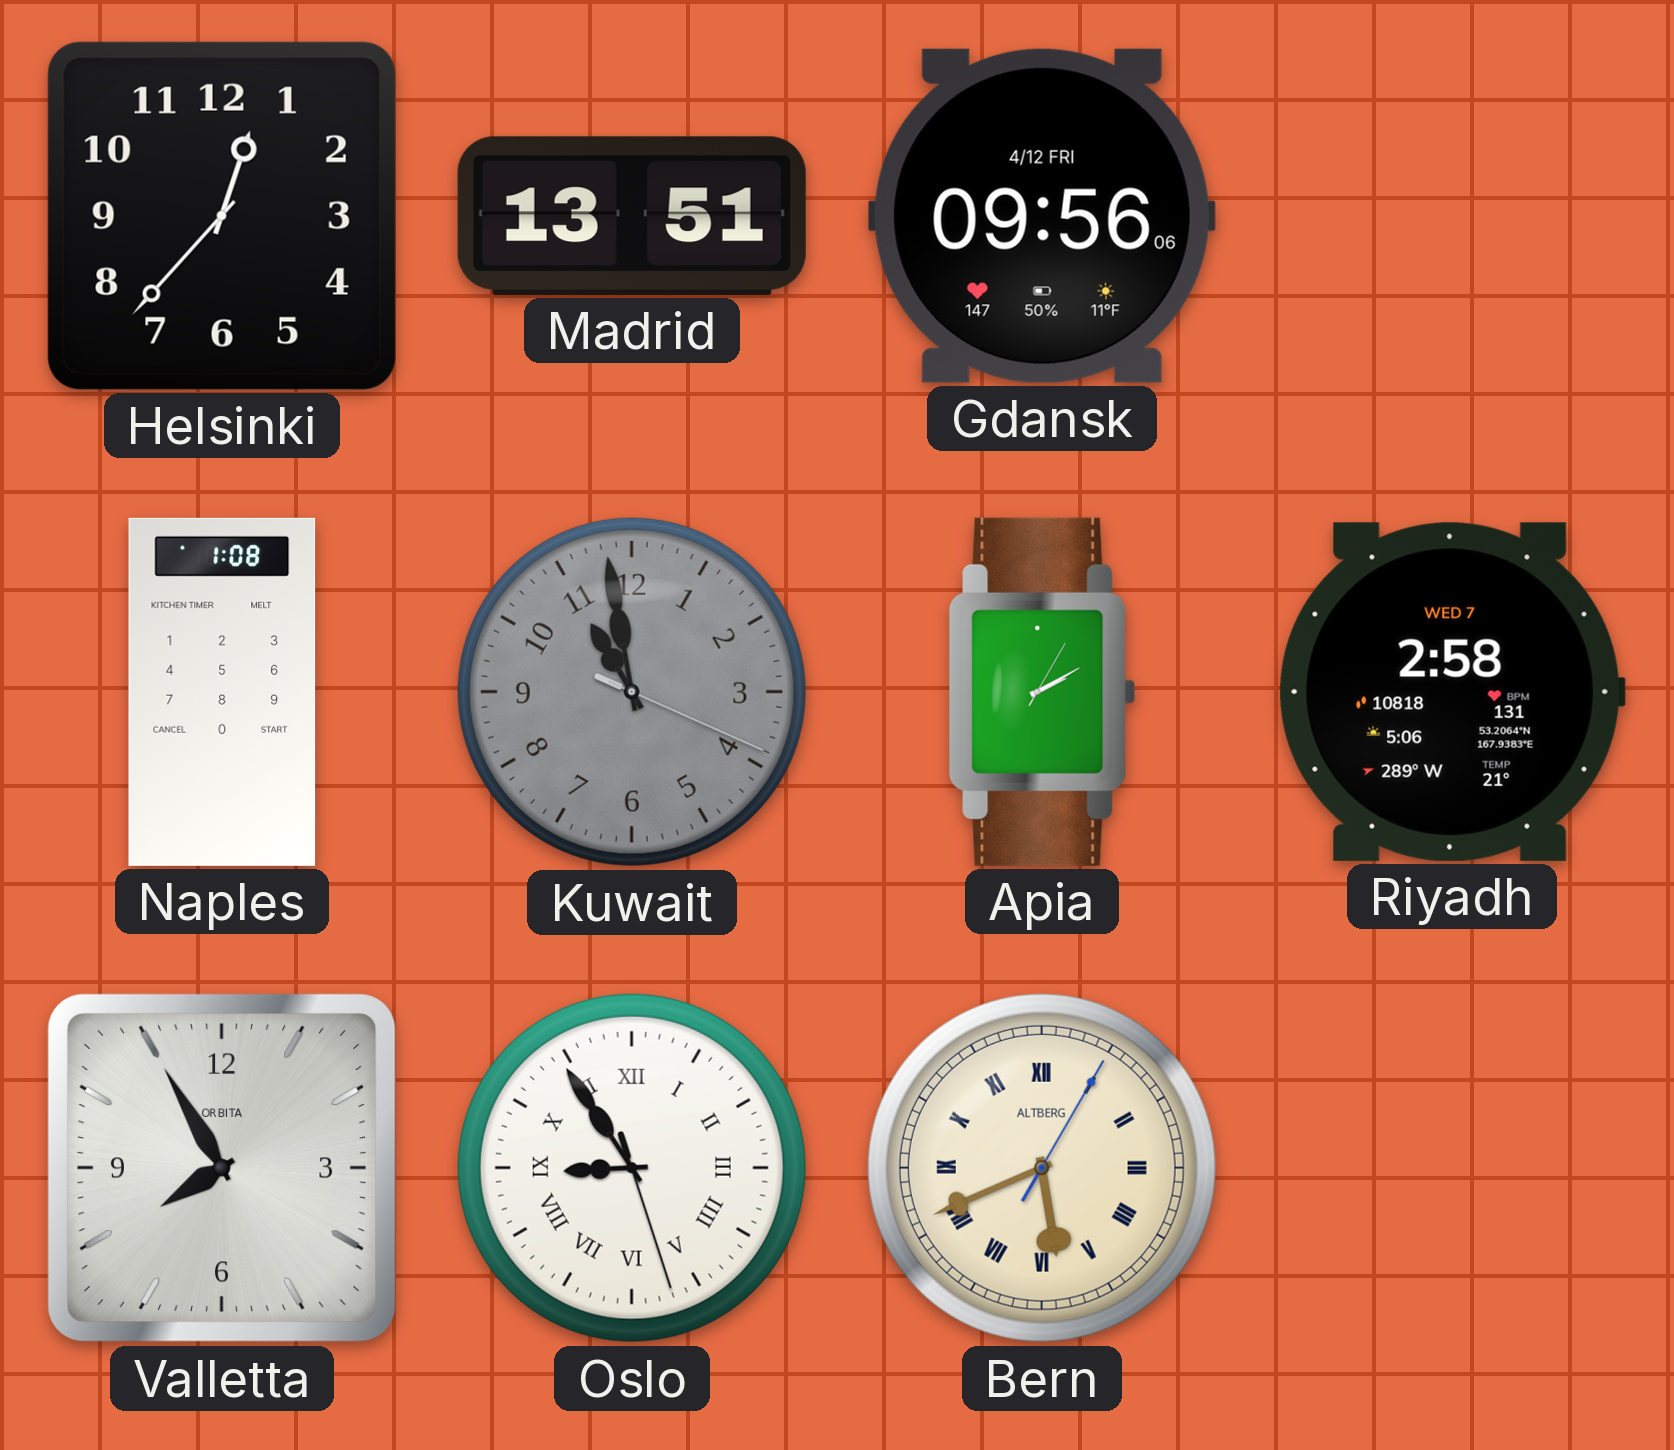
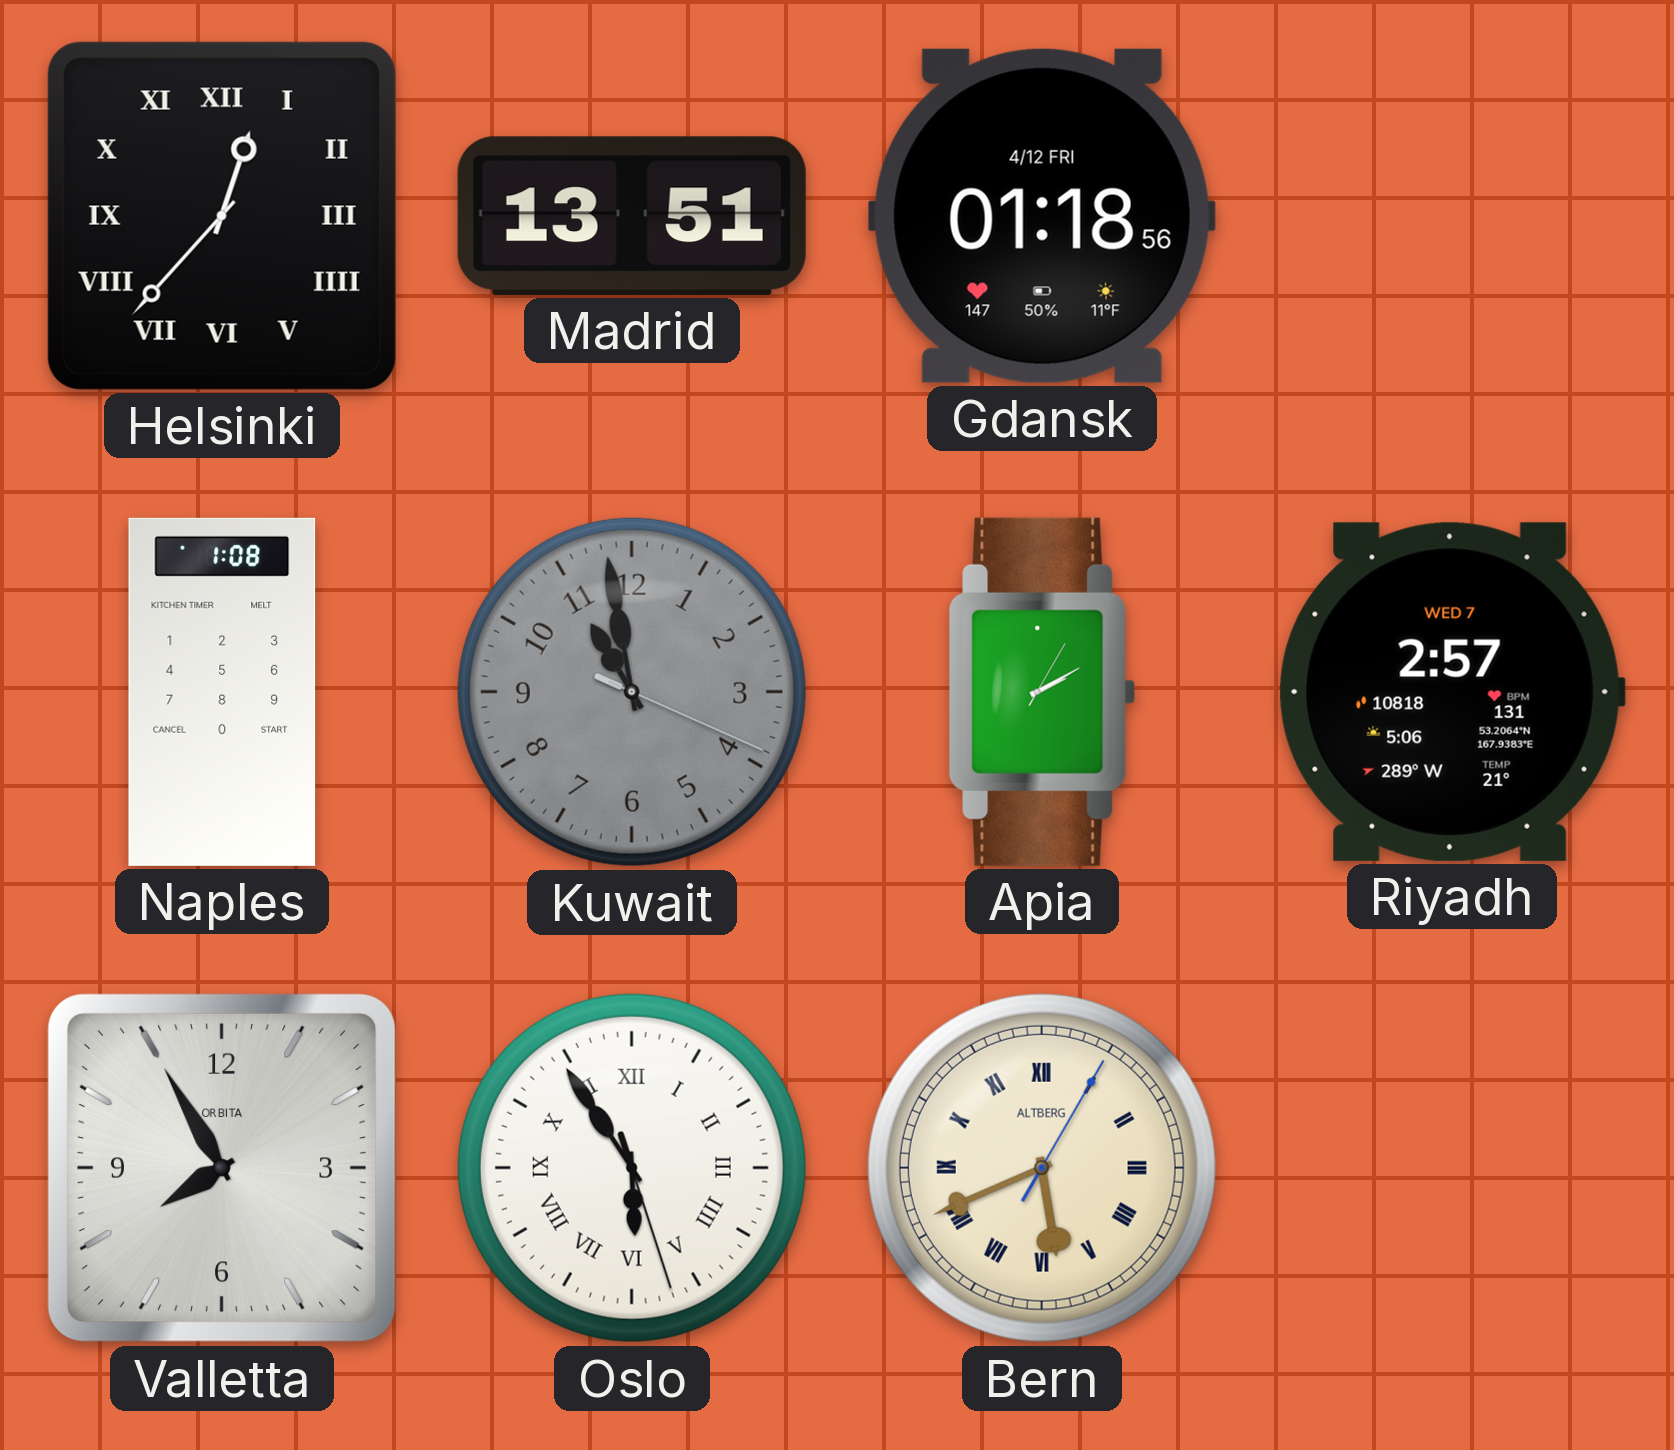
Helsinki numerals: Arabic -> Roman (222, 216)
Gdansk: 09:56 -> 01:18 (1042, 216)
Riyadh: 2:58 -> 2:57 (1452, 692)
Oslo: 8:54 -> 5:54 (632, 1168)
